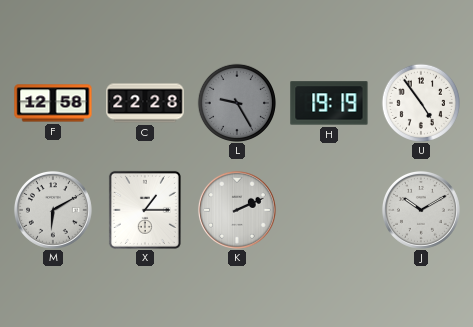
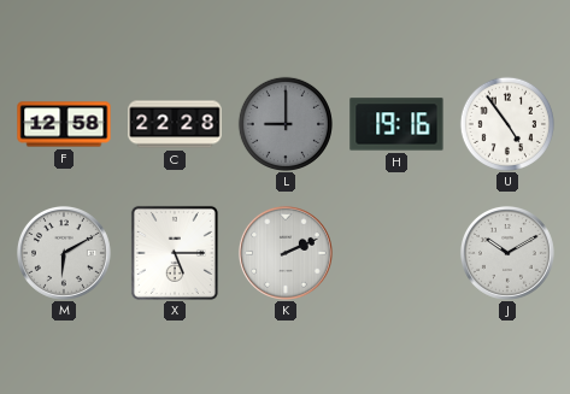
L: 9:25 -> 9:00 (284, 123)
H: 19:19 -> 19:16 (396, 124)
X: 1:15 -> 5:15 (175, 253)
